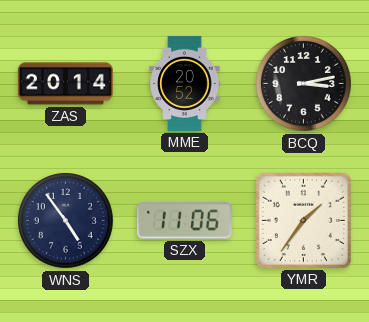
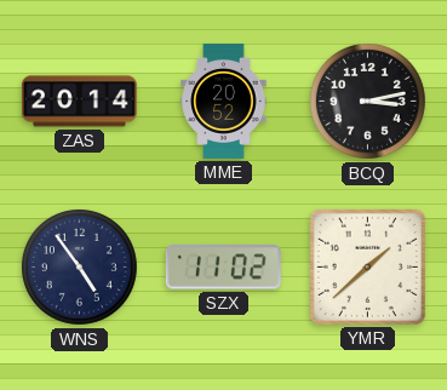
SZX: 11:06 -> 11:02 (223, 268)
YMR: 1:36 -> 1:38 (367, 266)
